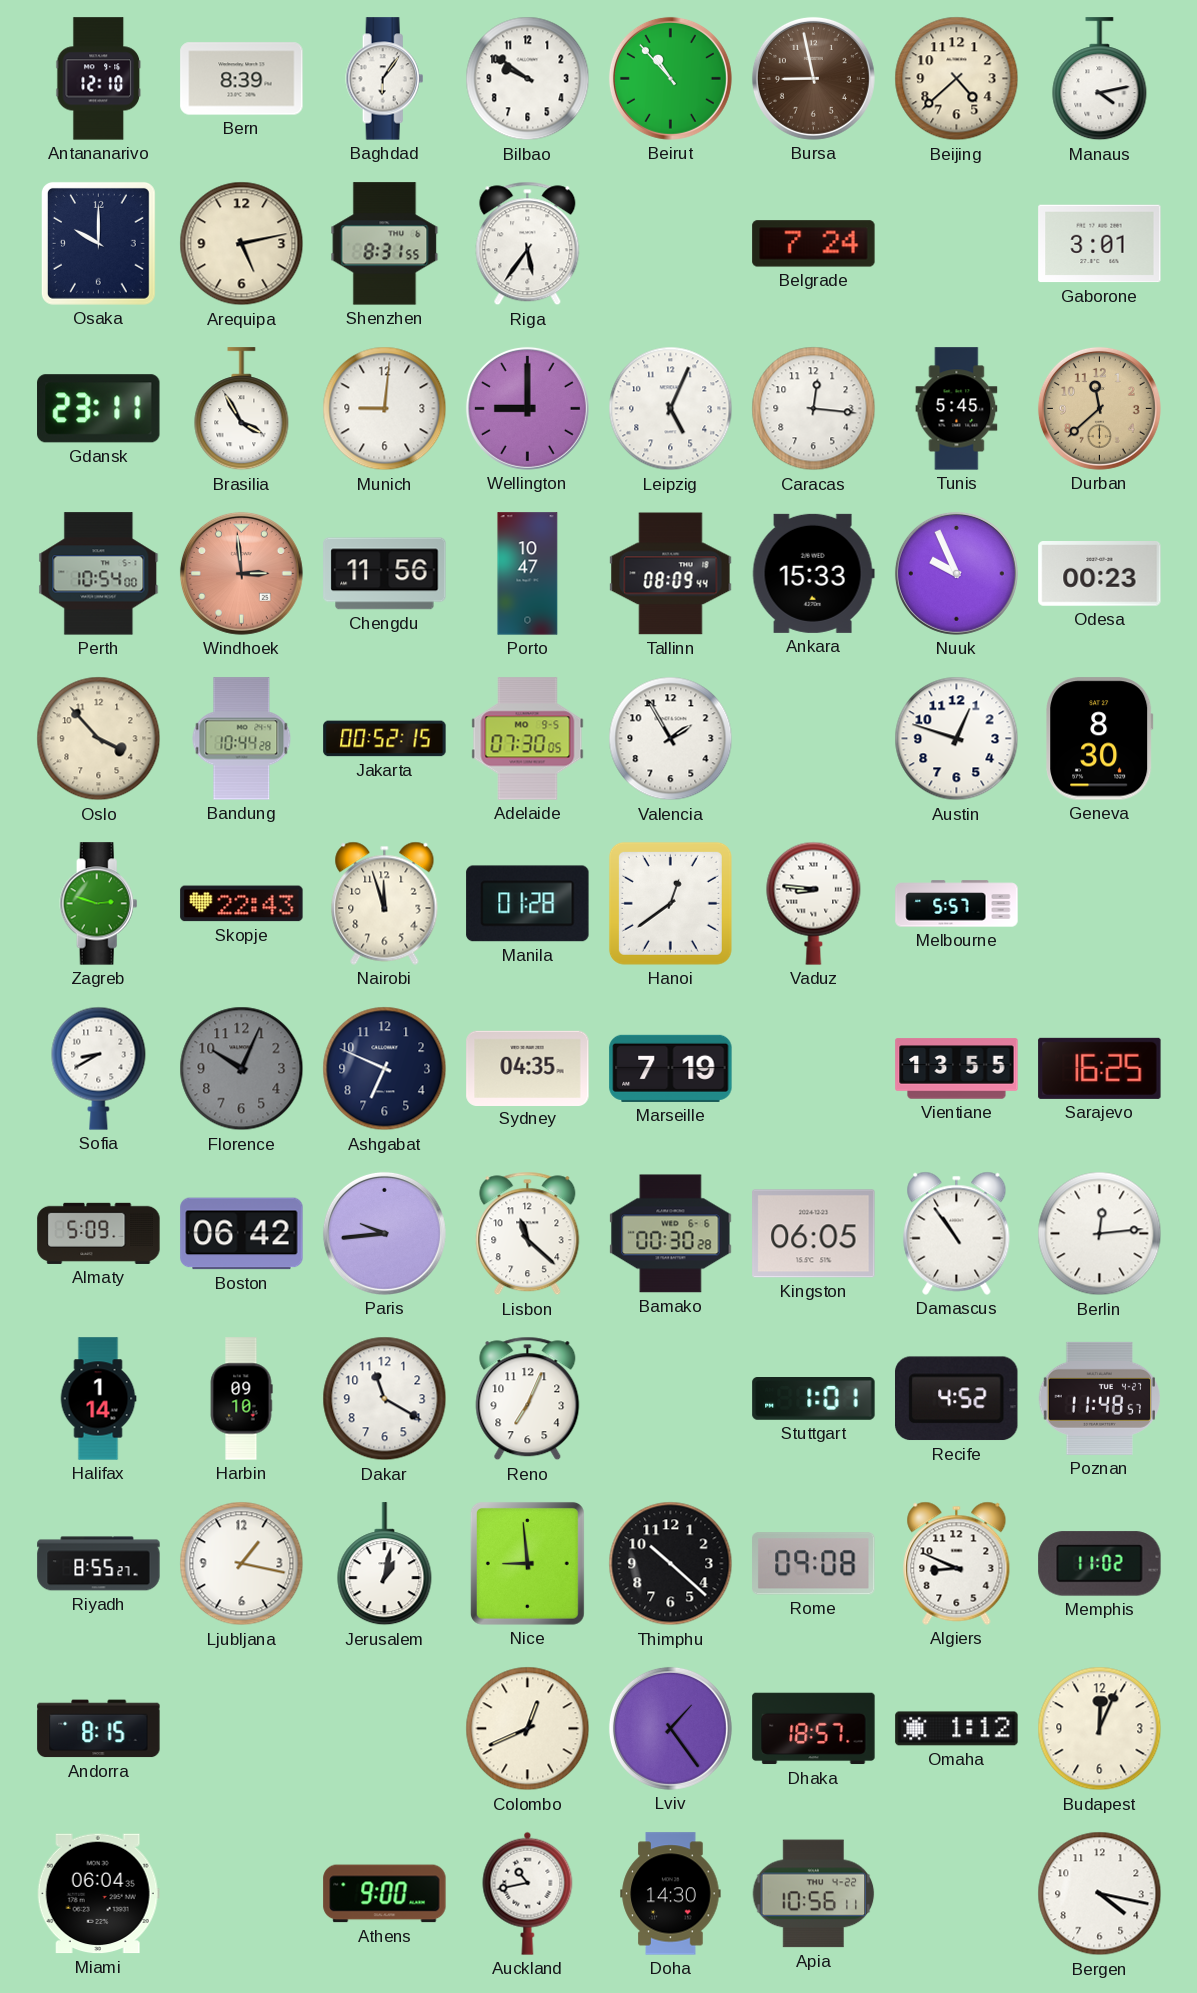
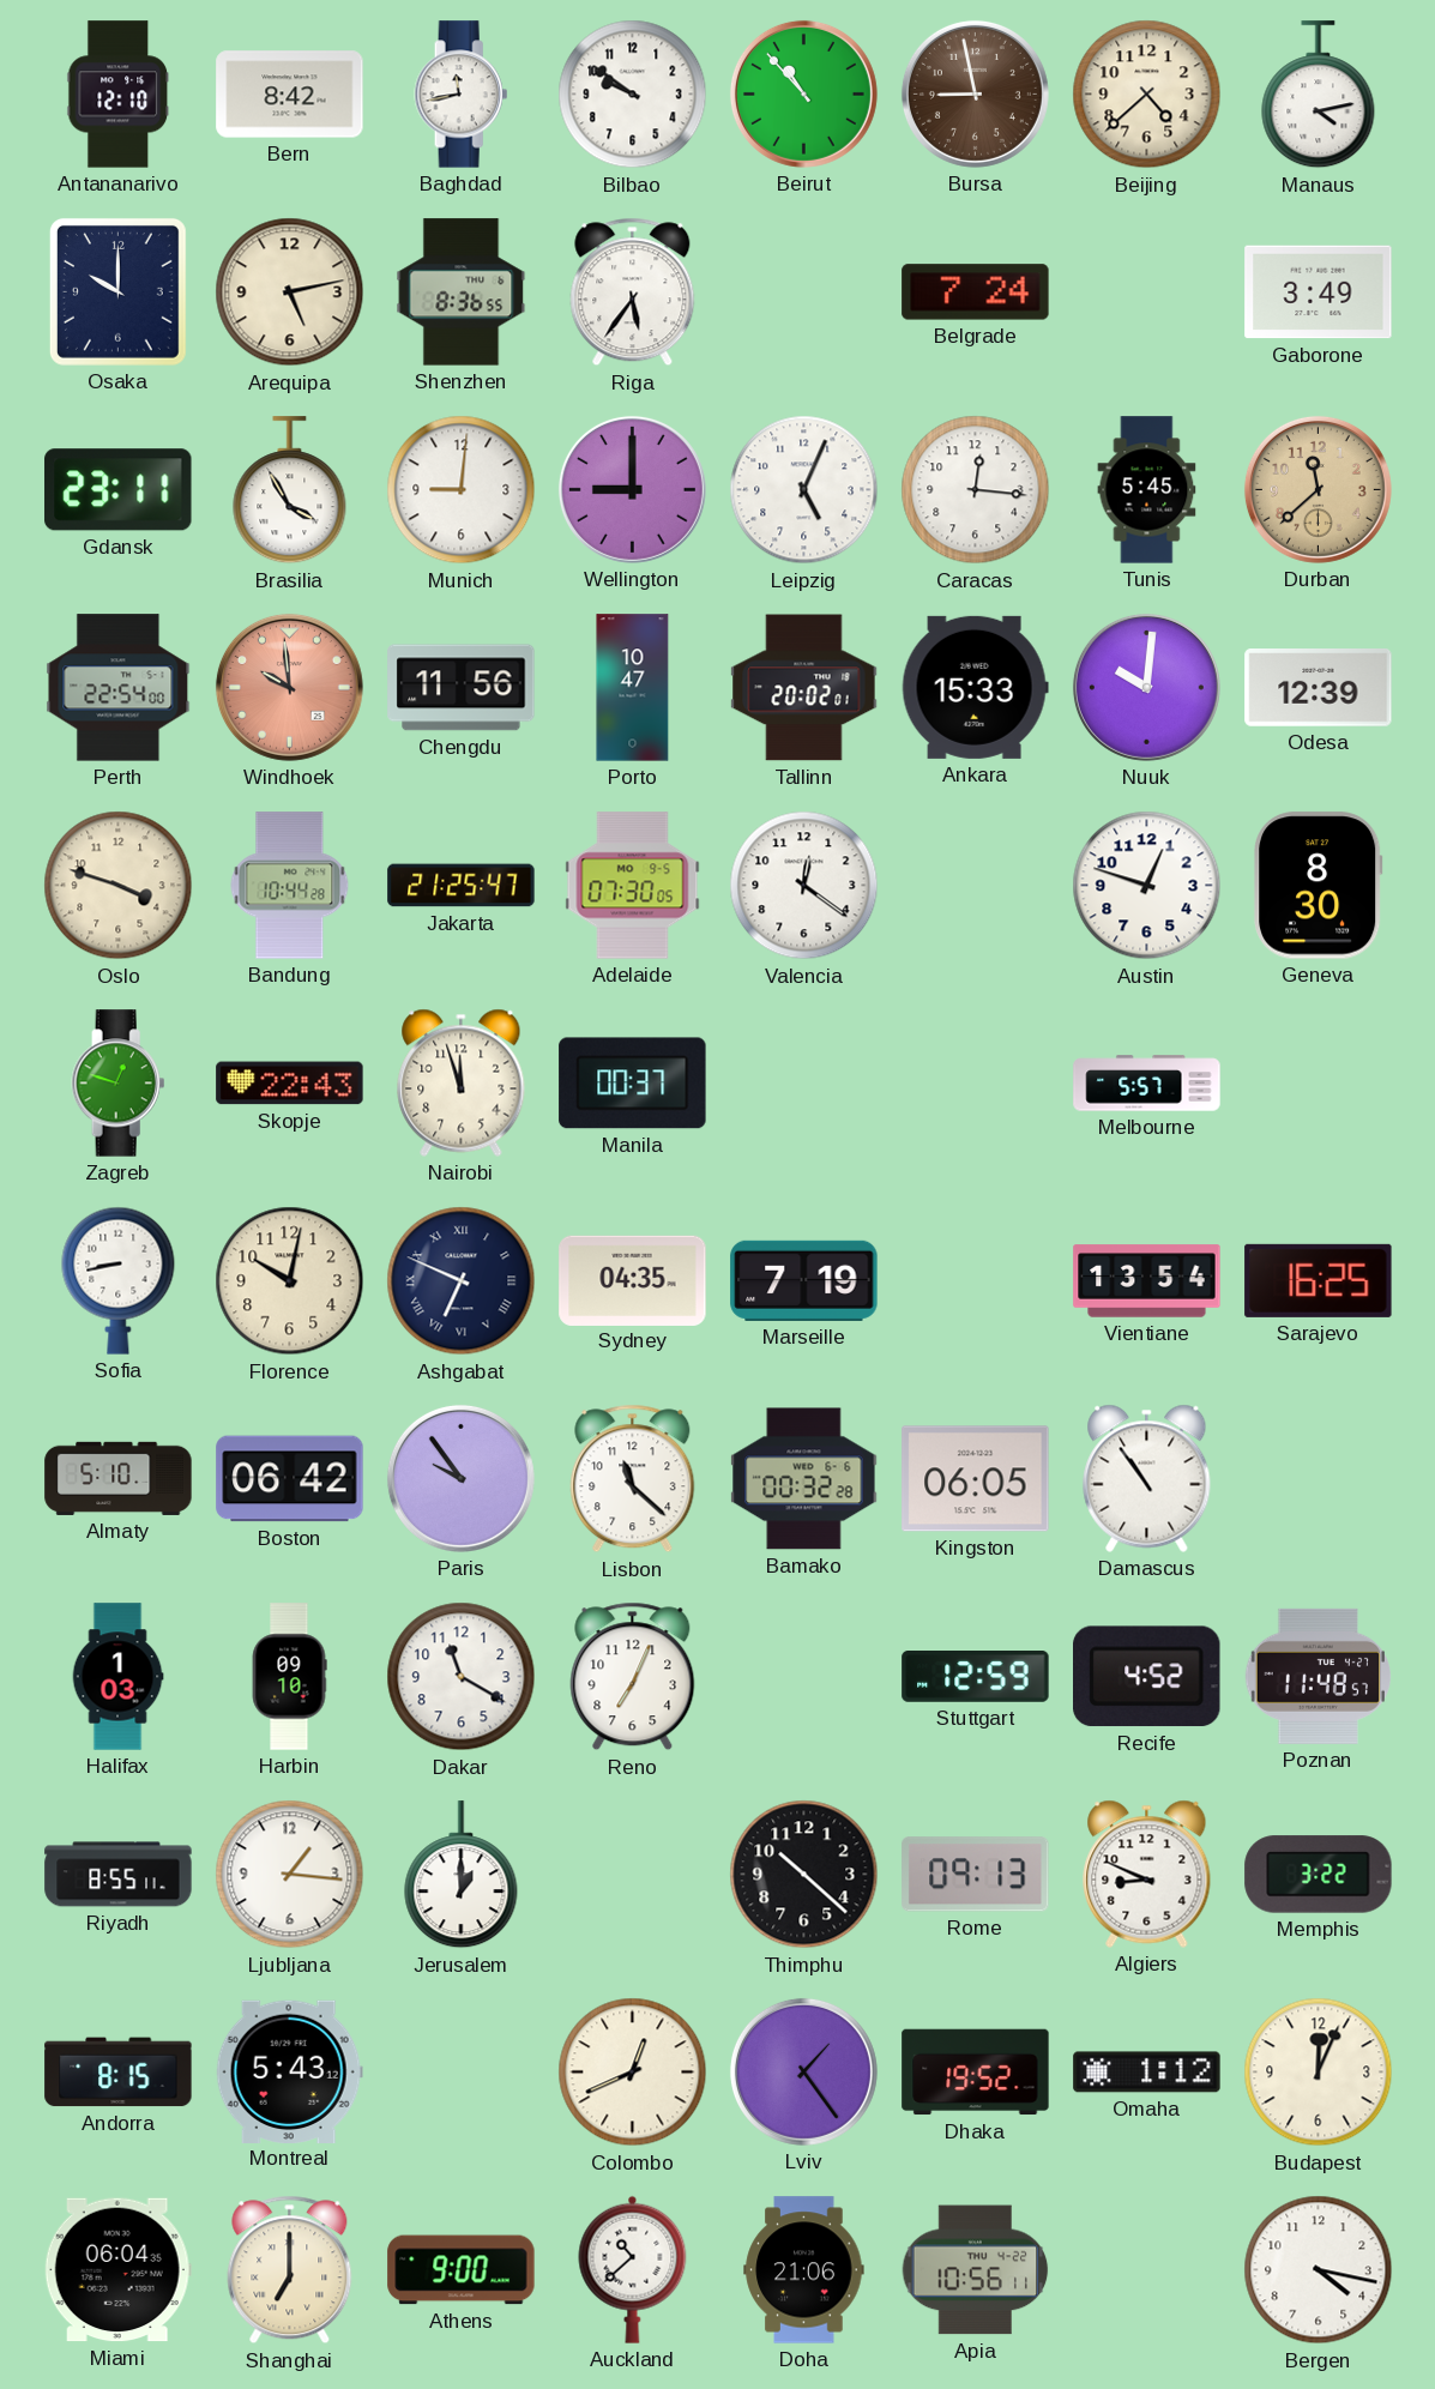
Bern: 8:39 -> 8:42 (290, 95)
Baghdad: 6:06 -> 11:43 (462, 95)
Shenzhen: 8:31 -> 8:36 (462, 292)
Gaborone: 3:01 -> 3:49 (1319, 292)
Perth: 10:54 -> 22:54 (119, 688)
Windhoek: 2:59 -> 9:59 (289, 687)
Tallinn: 08:09 -> 20:02 (804, 688)
Nuuk: 9:56 -> 10:01 (1146, 687)
Odesa: 00:23 -> 12:39 (1319, 688)
Oslo: 3:53 -> 3:48 (119, 886)
Jakarta: 00:52 -> 21:25 (462, 886)
Valencia: 1:55 -> 12:21 (804, 886)
Zagreb: 2:48 -> 12:48 (119, 1084)
Manila: 01:28 -> 00:37 (633, 1084)
Hanoi: 12:39 -> none (670, 903)
Vaduz: 8:46 -> none (814, 903)
Sofia: 8:40 -> 8:43 (119, 1280)
Florence: 10:04 -> 10:02 (290, 1281)
Florence dial: grey -> cream (290, 1281)
Ashgabat numerals: Arabic -> Roman (462, 1281)
Vientiane: 13:55 -> 13:54 (1147, 1281)
Almaty: 5:09 -> 5:10 (119, 1478)
Paris: 9:44 -> 9:54 (460, 1478)
Bamako: 00:30 -> 00:32 (804, 1479)
Berlin: 12:14 -> none (1100, 1234)
Halifax: 1:14 -> 1:03 (117, 1677)
Stuttgart: 1:01 -> 12:59 (976, 1677)
Riyadh: 8:55:27 -> 8:55:11 (119, 1875)
Ljubljana: 1:17 -> 1:16 (290, 1875)
Jerusalem: 1:02 -> 1:00 (462, 1875)
Nice: 8:59 -> none (527, 1563)
Rome: 09:08 -> 09:13 (976, 1875)
Memphis: 11:02 -> 3:22 (1319, 1875)
Montreal: none -> 5:43 (289, 2071)
Dhaka: 18:57 -> 19:52 (976, 2073)
Shanghai: none -> 7:00 (290, 2270)
Auckland: 10:43 -> 10:38 (633, 2269)
Doha: 14:30 -> 21:06 (804, 2270)
